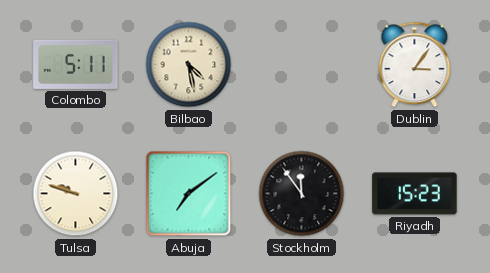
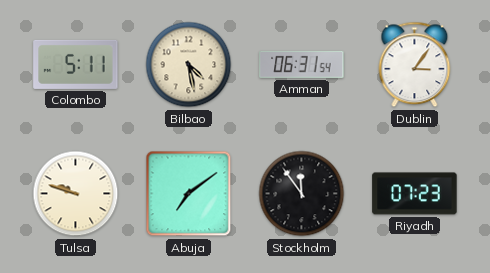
Amman: none -> 06:31 (302, 64)
Riyadh: 15:23 -> 07:23 (415, 194)
